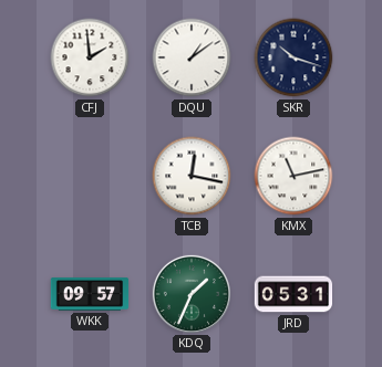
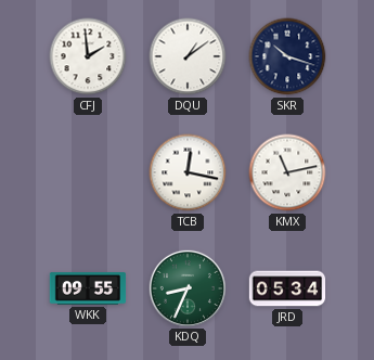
WKK: 09:57 -> 09:55 (88, 288)
KDQ: 1:34 -> 8:34 (186, 287)
JRD: 05:31 -> 05:34 (287, 288)
